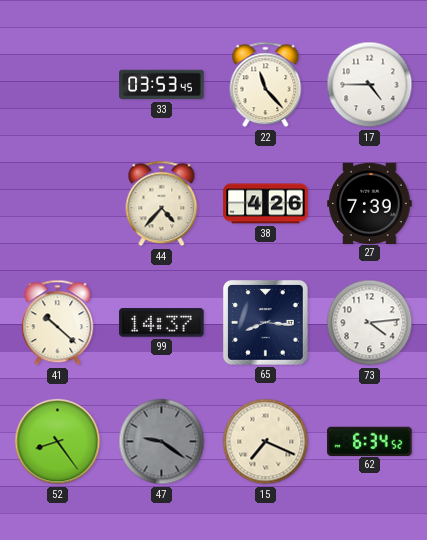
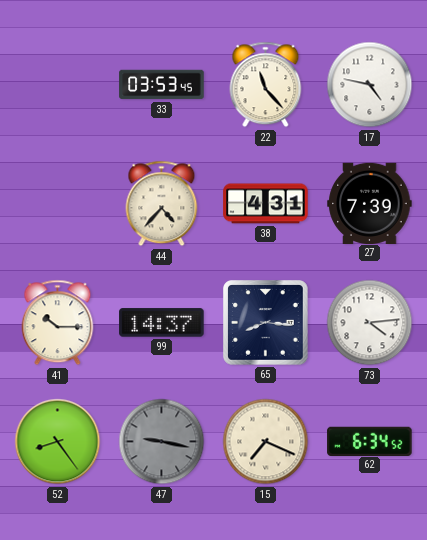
17: 4:45 -> 4:47 (370, 85)
38: 4:26 -> 4:31 (266, 204)
41: 10:22 -> 10:15 (58, 323)
47: 9:21 -> 9:17 (162, 442)
